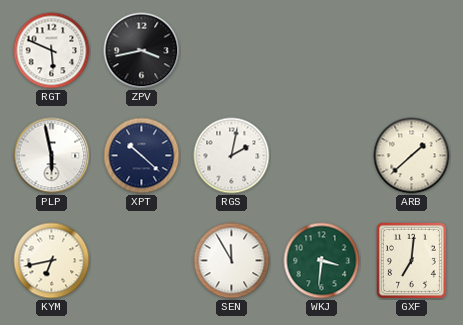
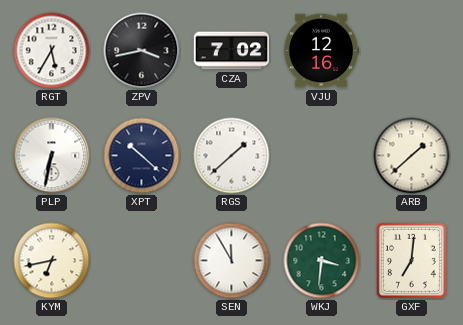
RGT: 5:49 -> 5:35 (52, 51)
CZA: none -> 7:02 (232, 51)
VJU: none -> 12:16 (320, 51)
PLP: 5:58 -> 6:32 (52, 156)
RGS: 2:02 -> 1:38 (232, 156)
